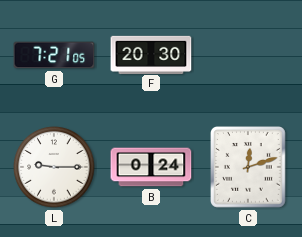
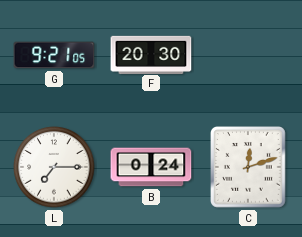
G: 7:21 -> 9:21 (54, 55)
L: 9:15 -> 7:15 (54, 167)
